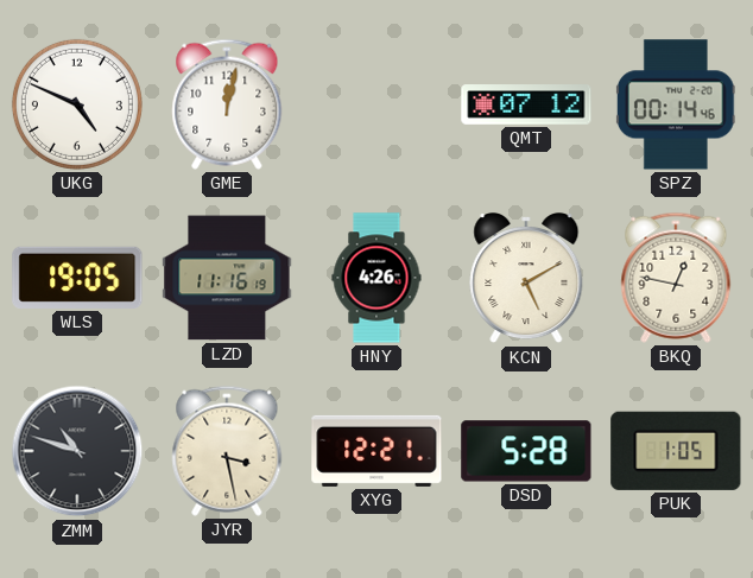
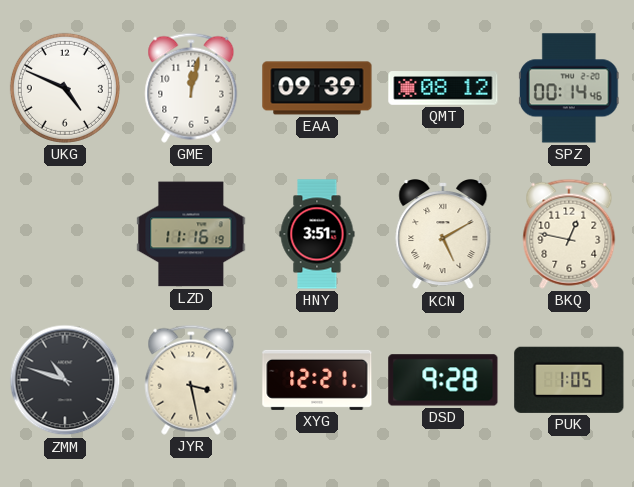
EAA: none -> 09:39 (317, 88)
QMT: 07:12 -> 08:12 (443, 88)
WLS: 19:05 -> none (77, 278)
HNY: 4:26 -> 3:51 (317, 234)
DSD: 5:28 -> 9:28 (443, 380)
